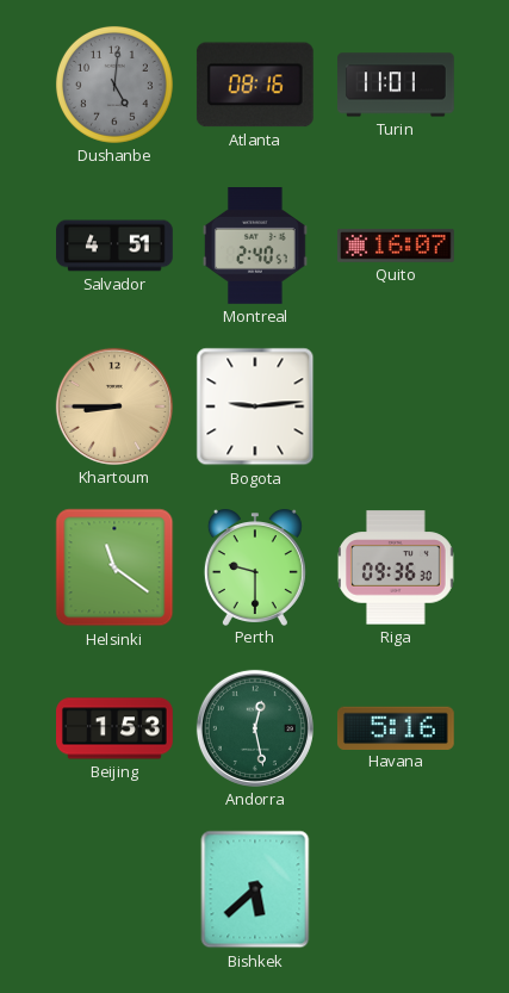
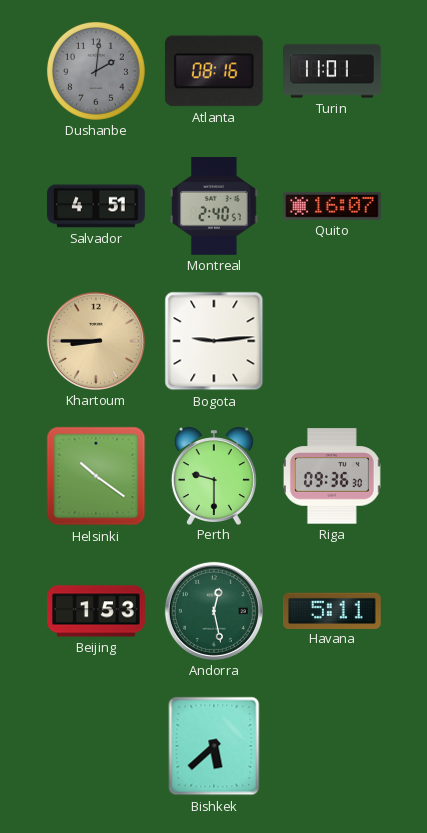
Dushanbe: 5:01 -> 2:01 (96, 71)
Helsinki: 11:21 -> 10:21 (96, 476)
Havana: 5:16 -> 5:11 (332, 610)
